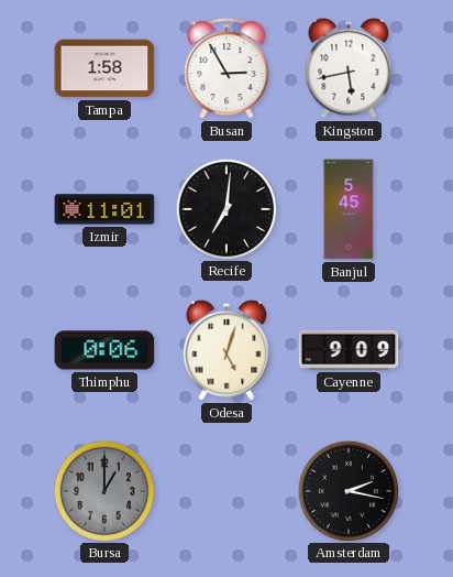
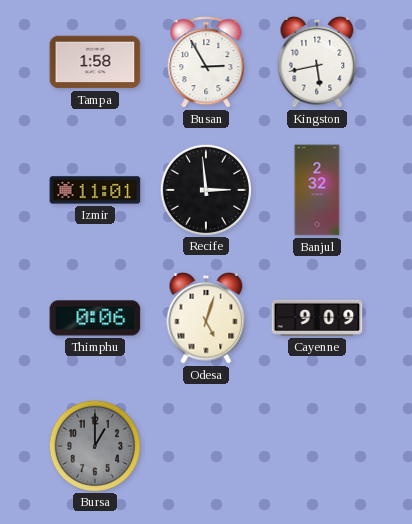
Recife: 7:01 -> 2:59 (205, 189)
Banjul: 5:45 -> 2:32 (317, 190)
Amsterdam: 2:17 -> none (347, 490)
